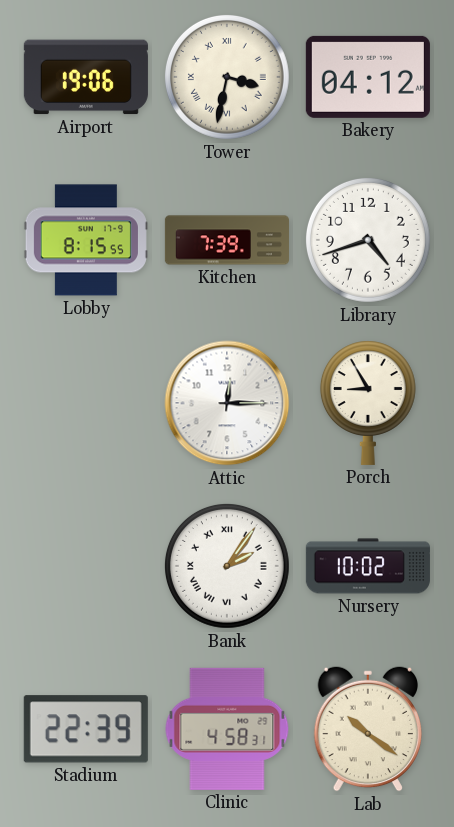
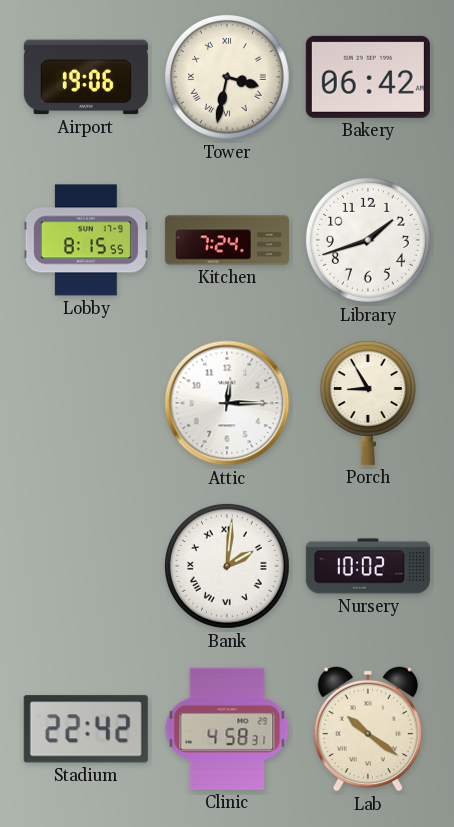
Bakery: 04:12 -> 06:42 (368, 77)
Kitchen: 7:39 -> 7:24 (227, 240)
Library: 4:42 -> 1:42 (368, 240)
Bank: 2:06 -> 2:01 (227, 566)
Stadium: 22:39 -> 22:42 (86, 729)
